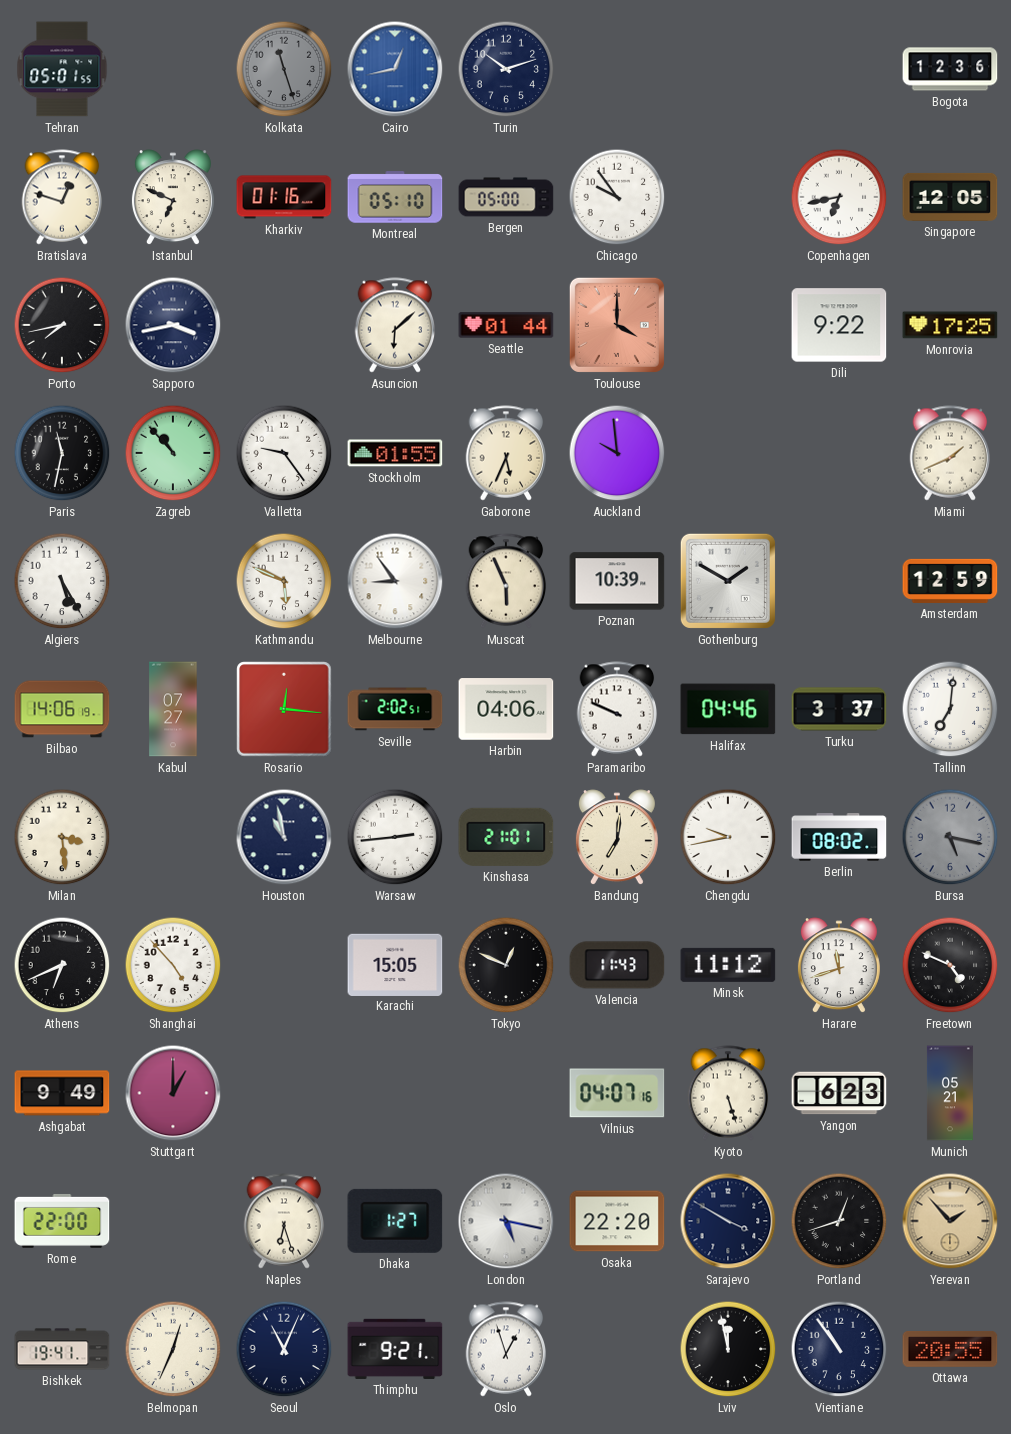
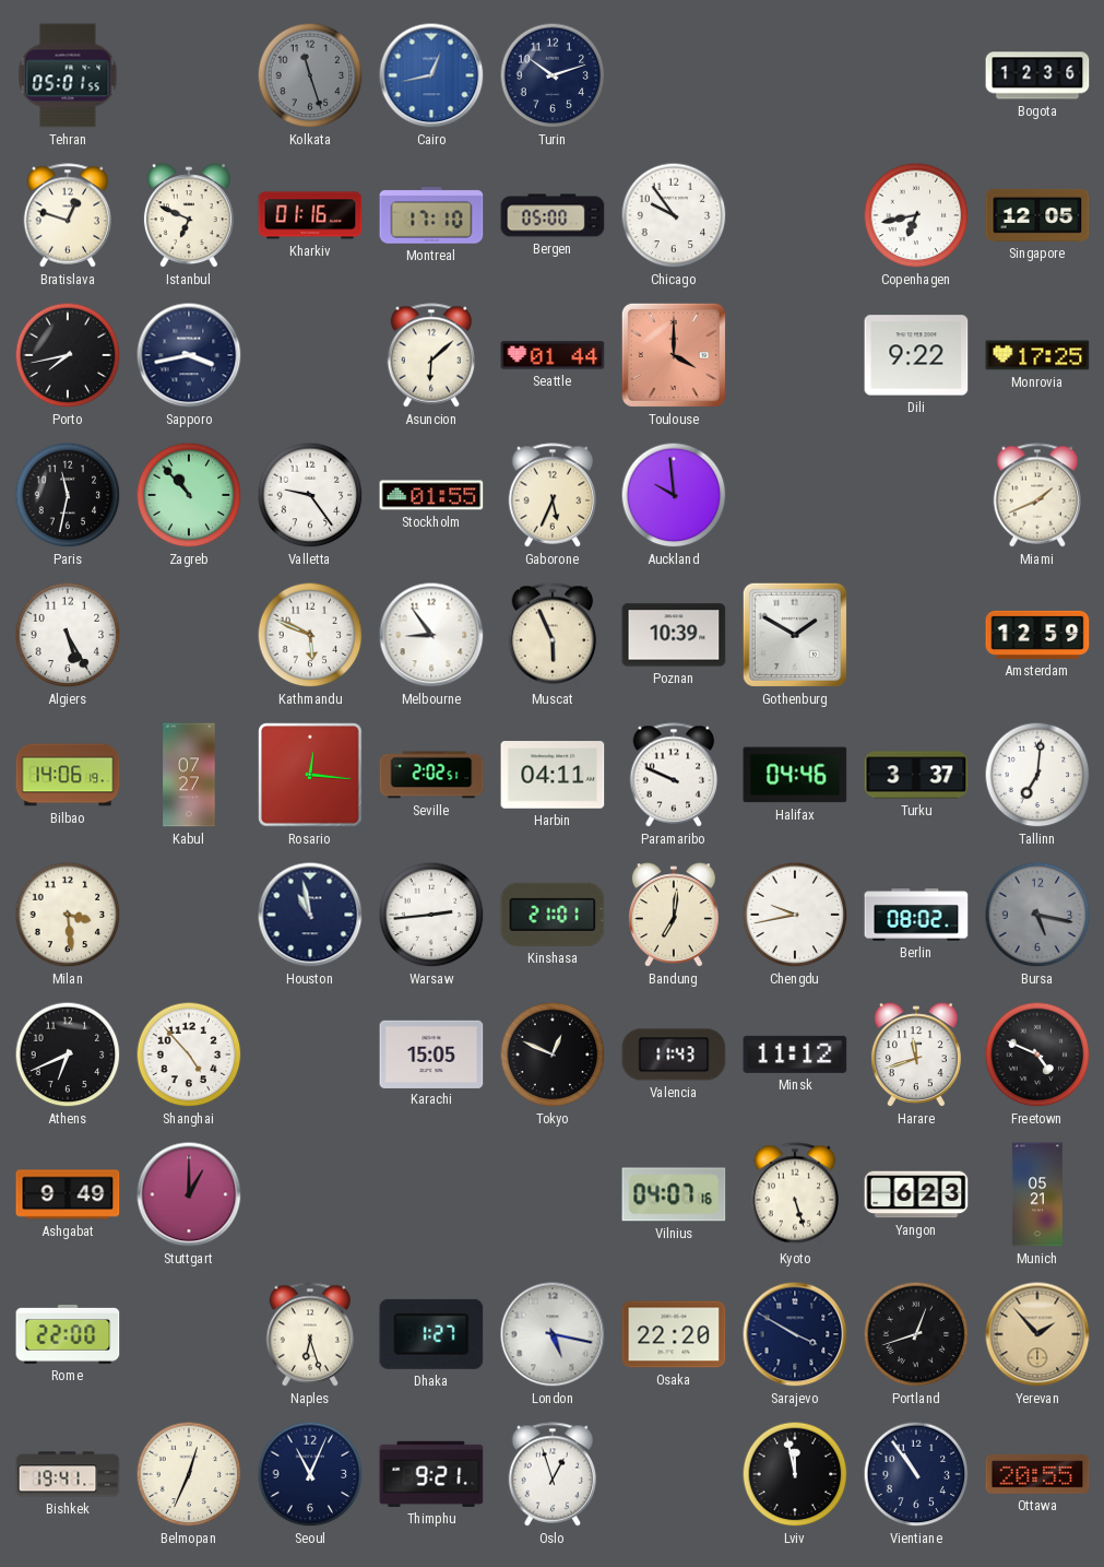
Montreal: 05:10 -> 17:10 (431, 215)
Harbin: 04:06 -> 04:11 (553, 775)
